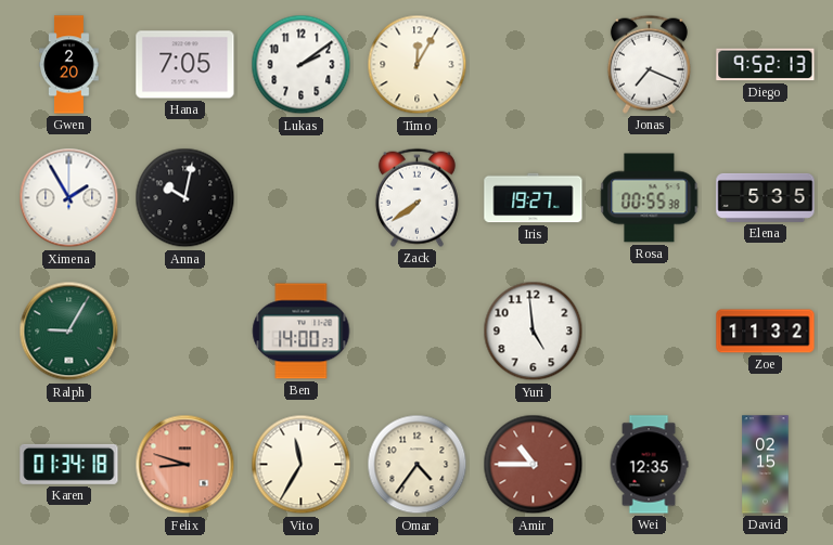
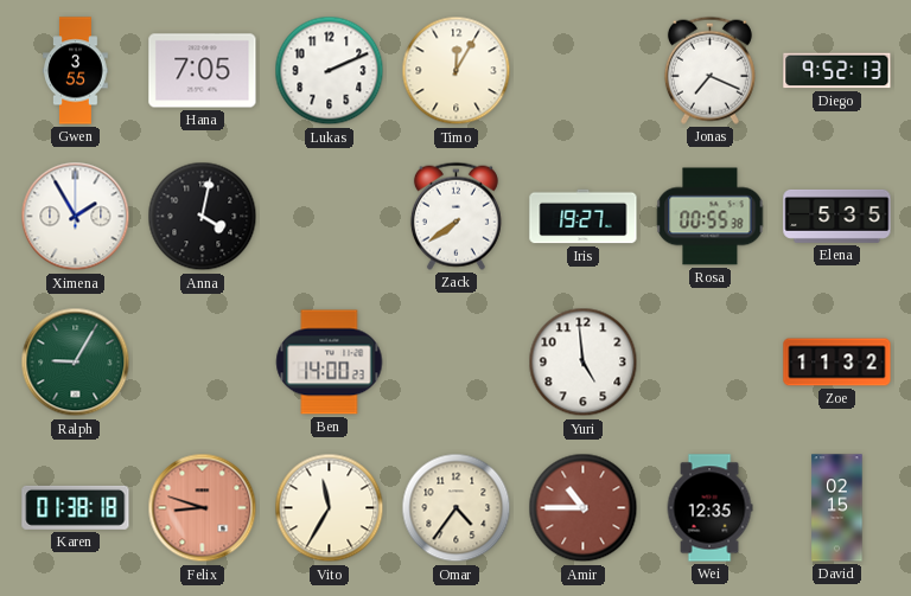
Gwen: 2:20 -> 3:55 (76, 71)
Lukas: 2:09 -> 2:11 (330, 71)
Anna: 10:02 -> 4:02 (203, 217)
Karen: 01:34 -> 01:38 (76, 507)
